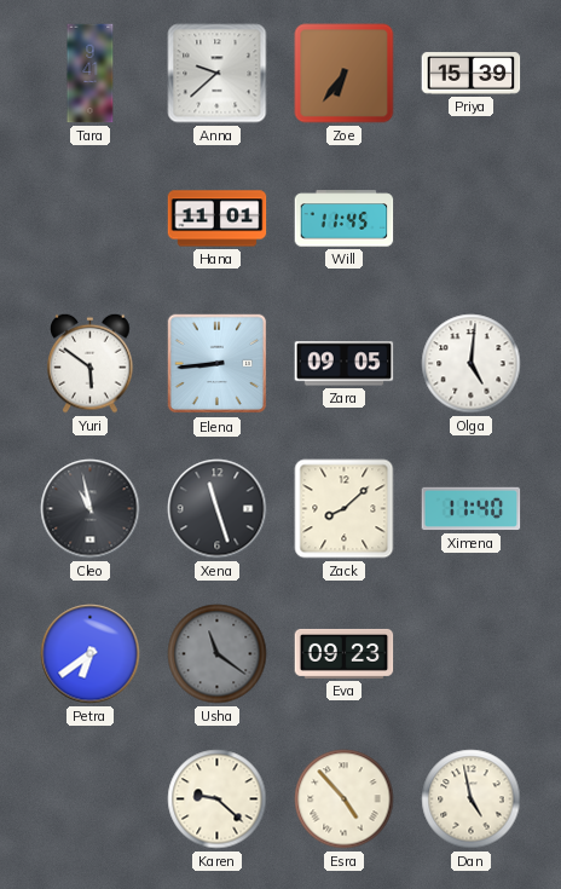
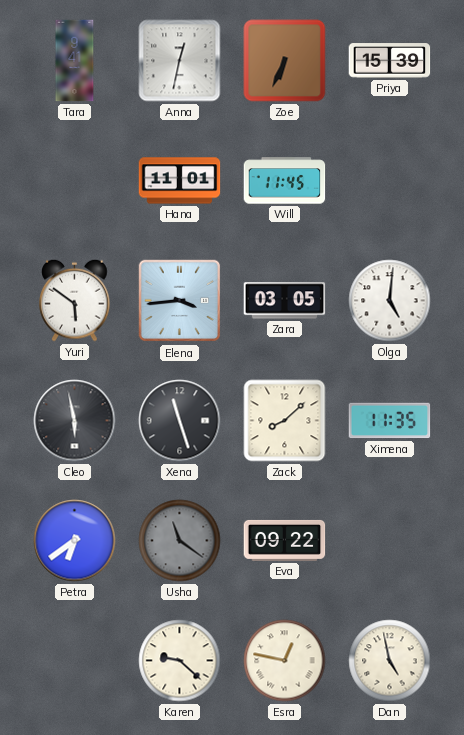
Anna: 9:38 -> 12:32 (180, 61)
Zoe: 6:36 -> 6:34 (285, 61)
Elena: 8:44 -> 3:44 (180, 301)
Zara: 09:05 -> 03:05 (285, 301)
Cleo: 10:58 -> 5:58 (75, 421)
Ximena: 11:40 -> 11:35 (390, 421)
Eva: 09:23 -> 09:22 (285, 540)
Esra: 4:53 -> 12:47 (285, 661)
